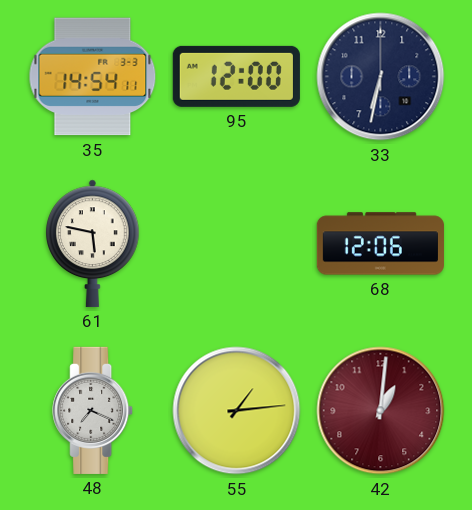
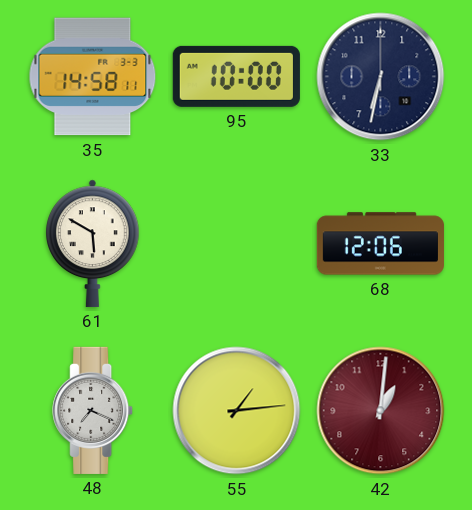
35: 14:54 -> 14:58 (93, 77)
95: 12:00 -> 10:00 (236, 76)
61: 5:47 -> 5:50 (93, 243)
